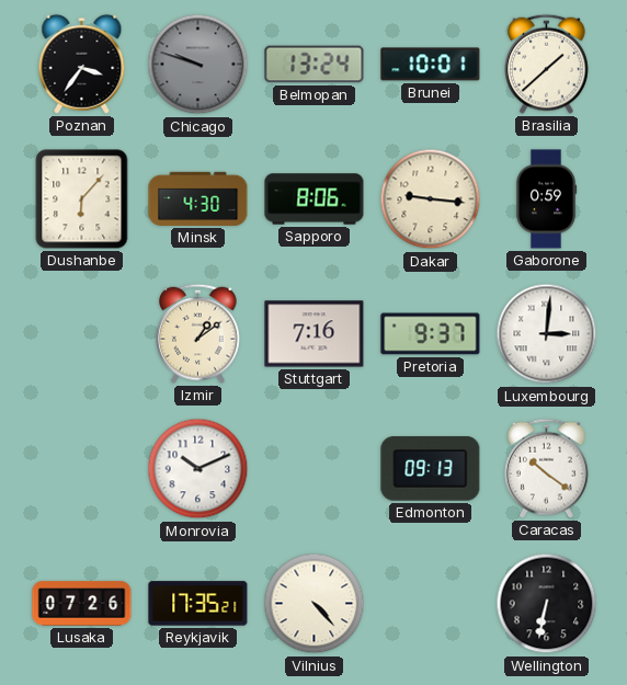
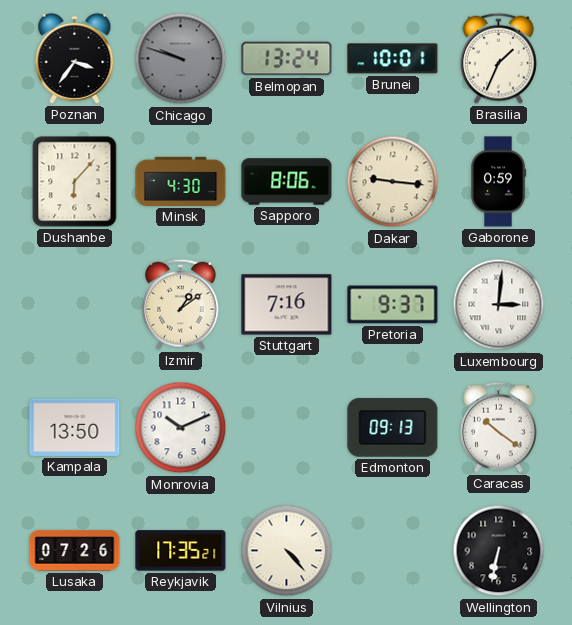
Brasilia: 1:38 -> 1:34 (499, 58)
Kampala: none -> 13:50 (75, 427)
